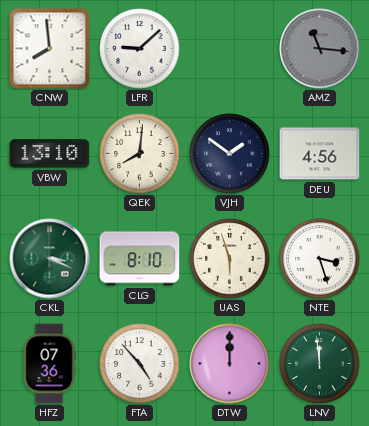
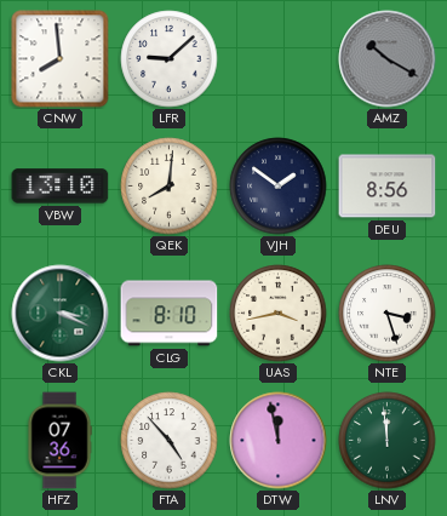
AMZ: 11:16 -> 10:20 (388, 59)
DEU: 4:56 -> 8:56 (388, 187)
UAS: 5:57 -> 3:43 (279, 314)
DTW: 12:00 -> 11:58 (279, 441)
